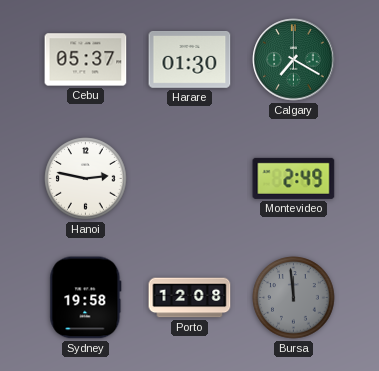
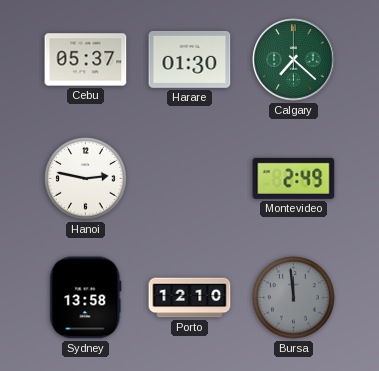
Calgary: 7:20 -> 7:22 (294, 60)
Sydney: 19:58 -> 13:58 (86, 298)
Porto: 12:08 -> 12:10 (190, 298)
